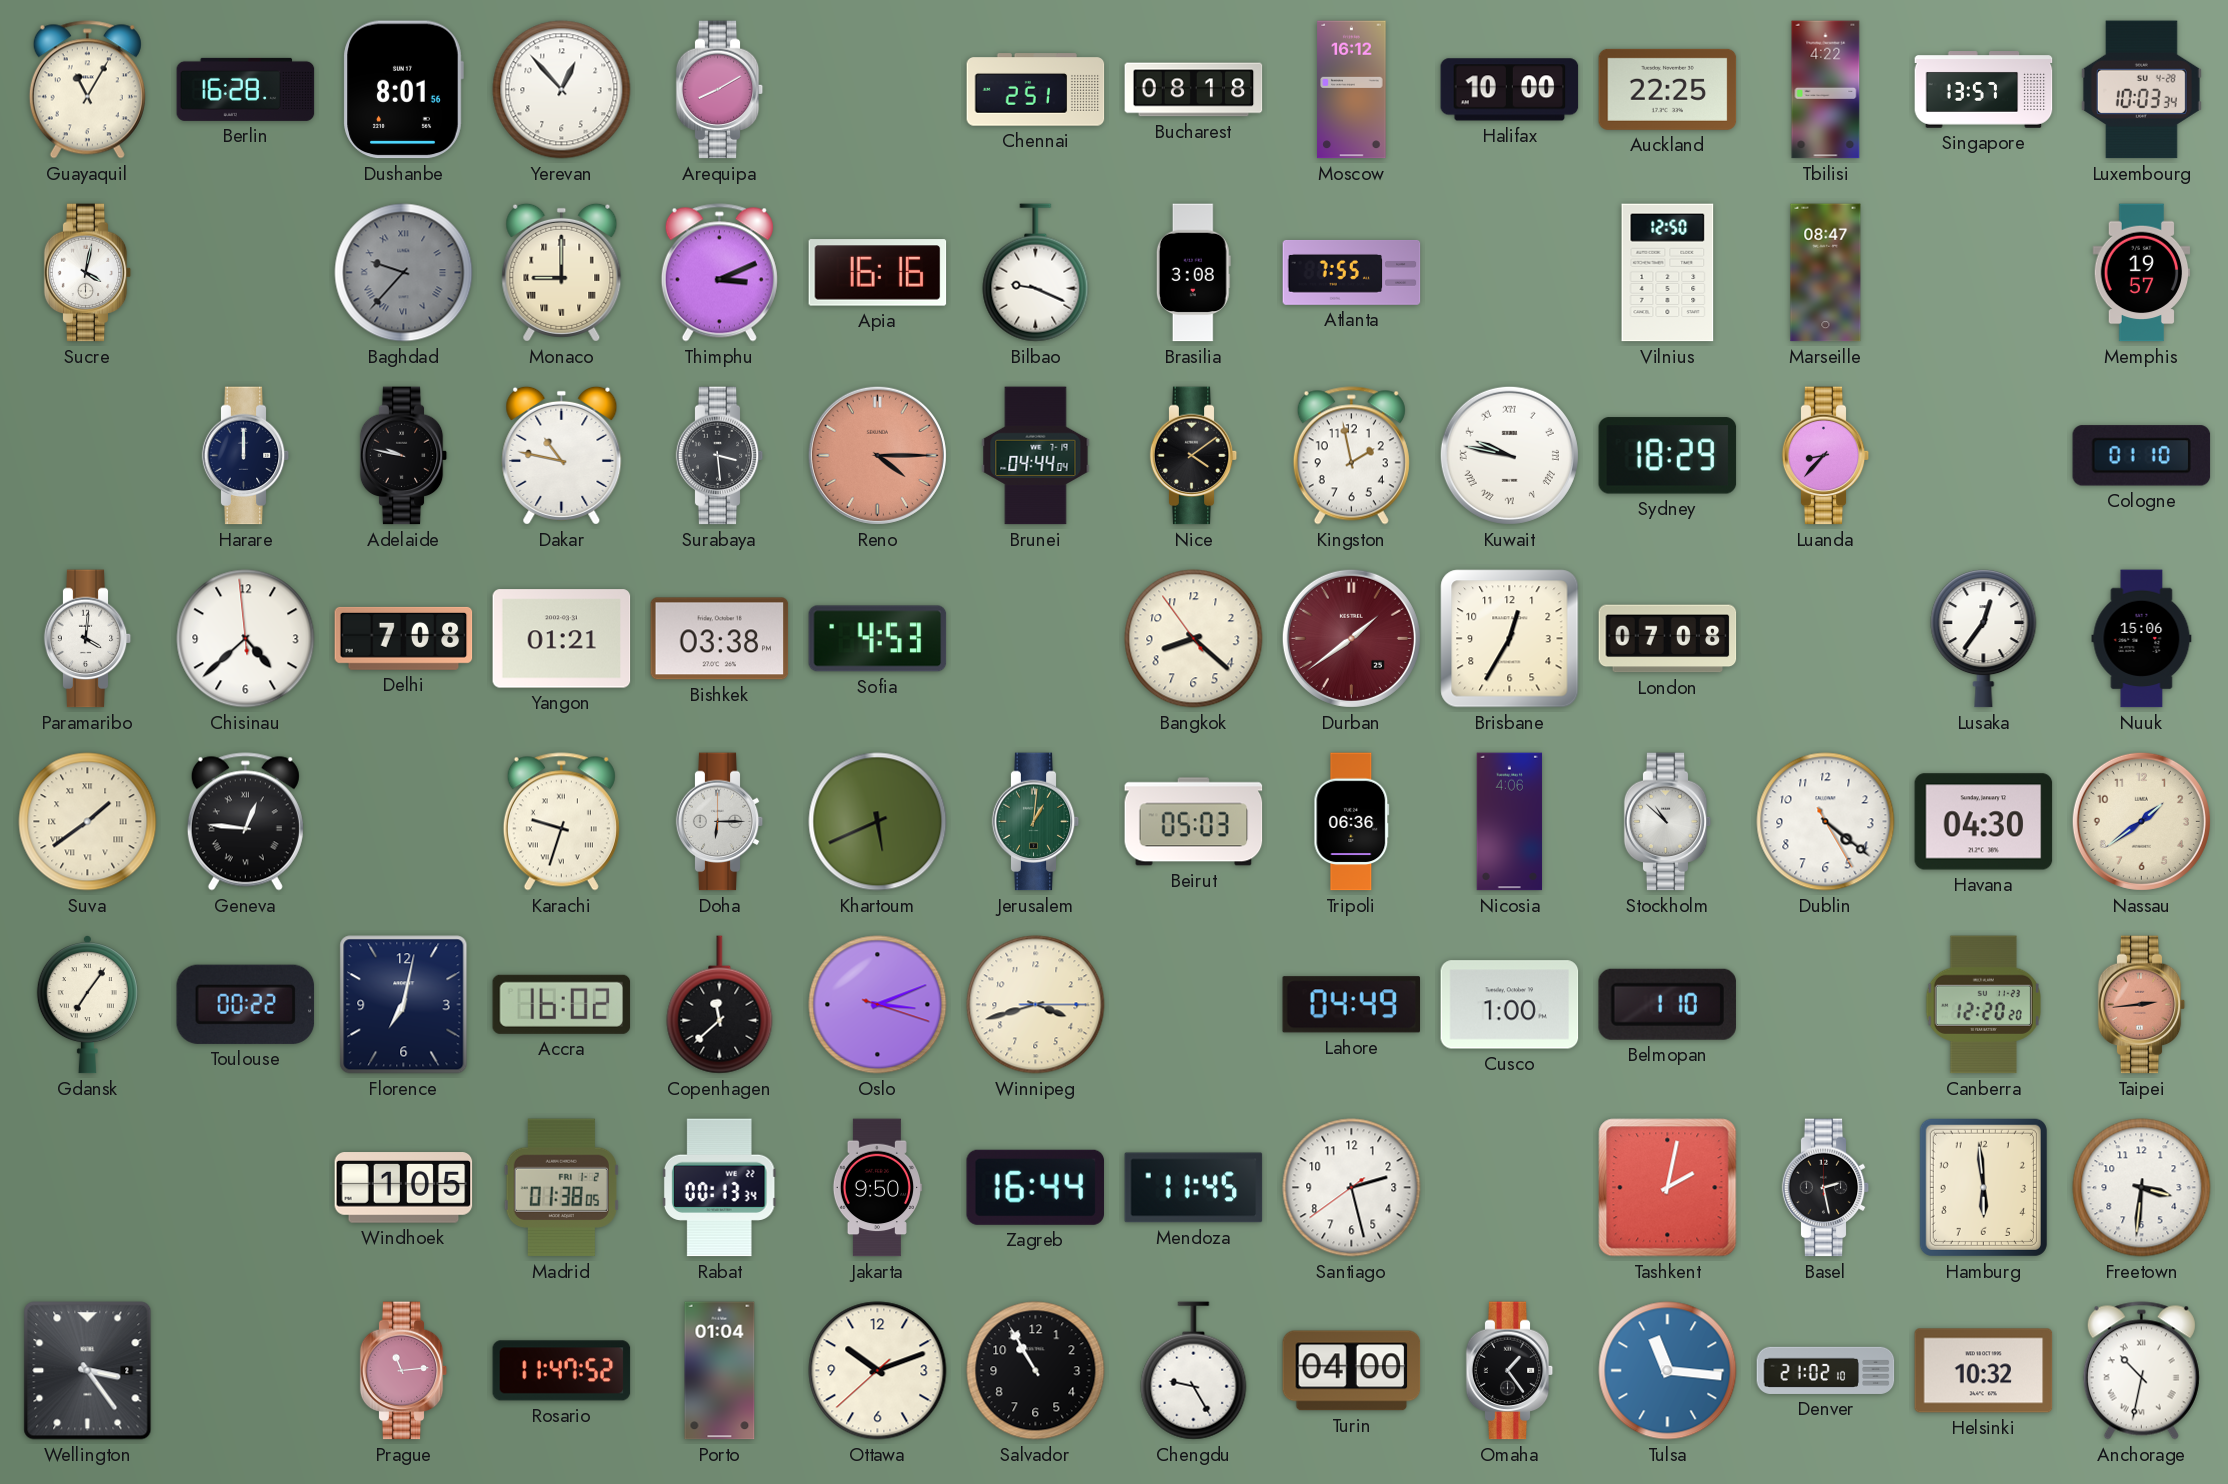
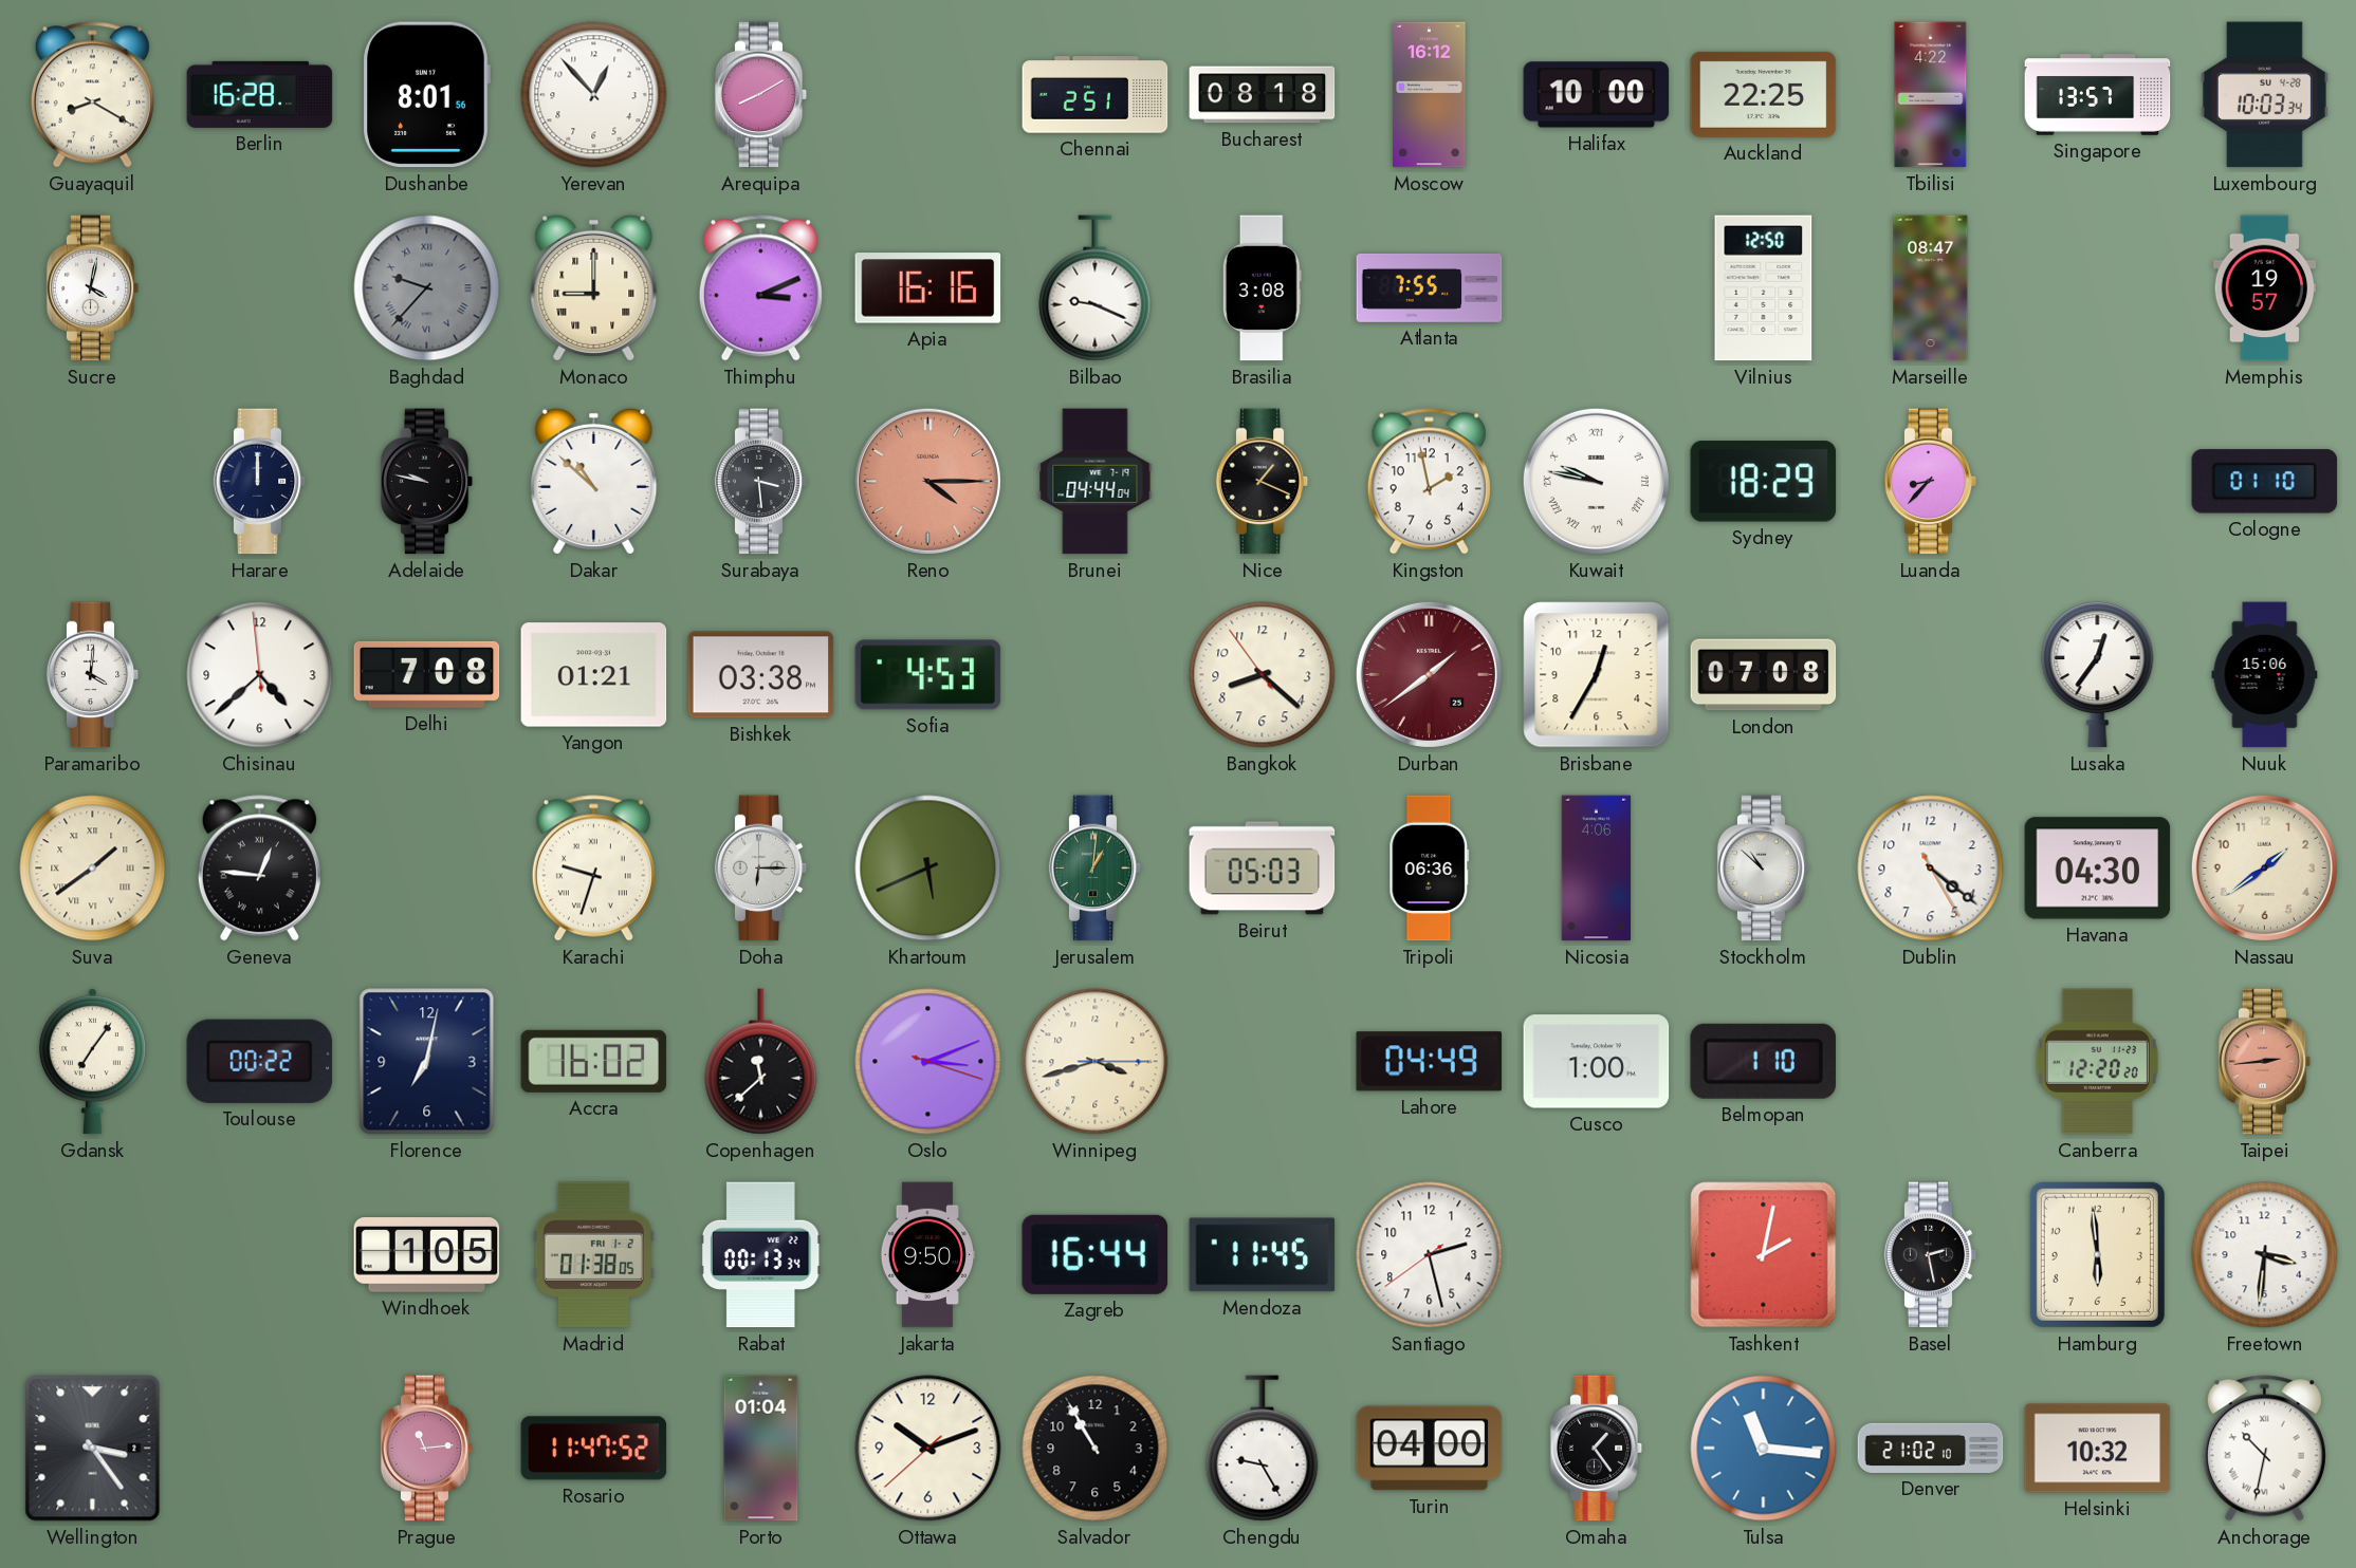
Guayaquil: 11:05 -> 8:20 (92, 95)
Dakar: 10:47 -> 10:52 (594, 481)
Nice: 4:09 -> 1:19 (1263, 482)
